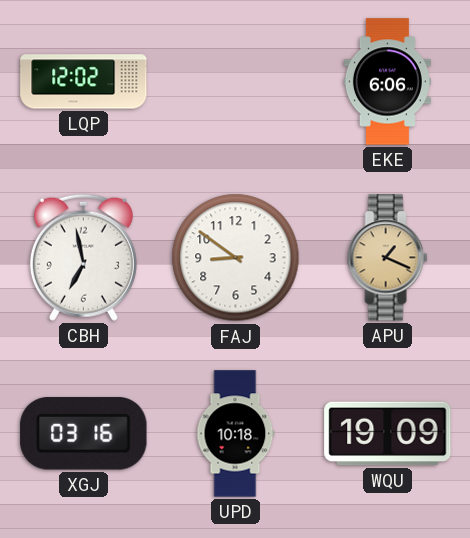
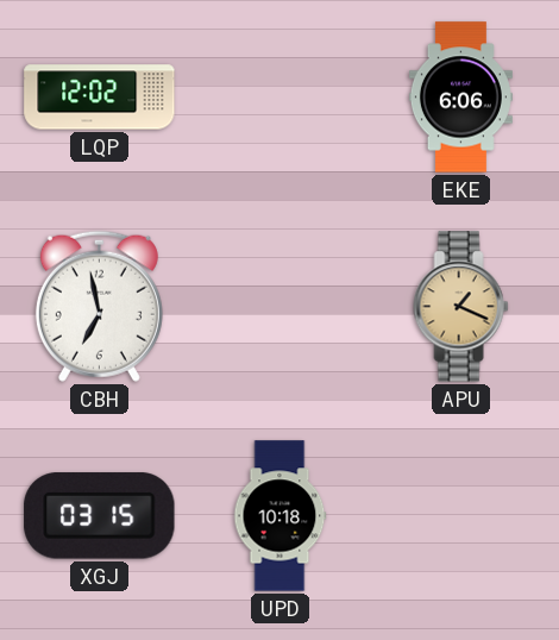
FAJ: 8:51 -> none (236, 258)
XGJ: 03:16 -> 03:15 (100, 516)
WQU: 19:09 -> none (388, 434)
